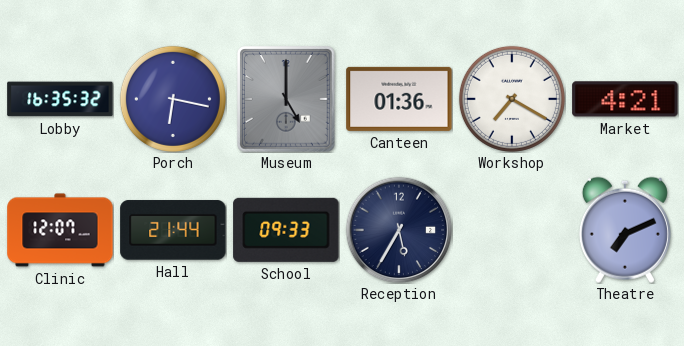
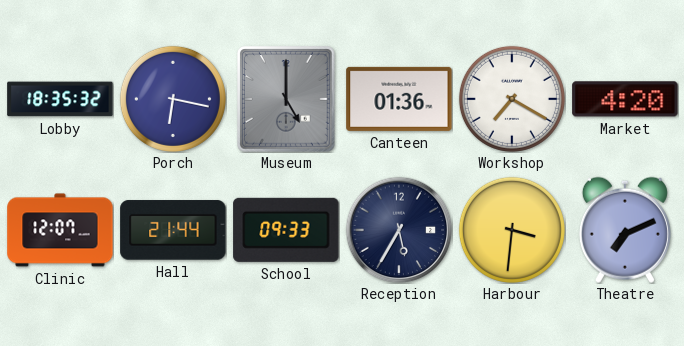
Lobby: 16:35 -> 18:35 (60, 99)
Market: 4:21 -> 4:20 (625, 99)
Harbour: none -> 3:31 (512, 230)
